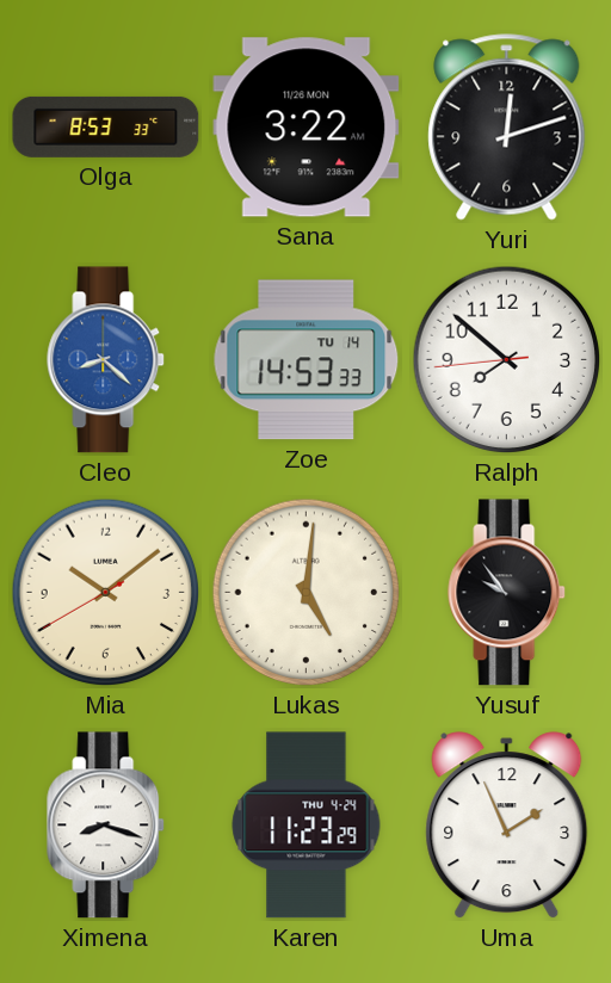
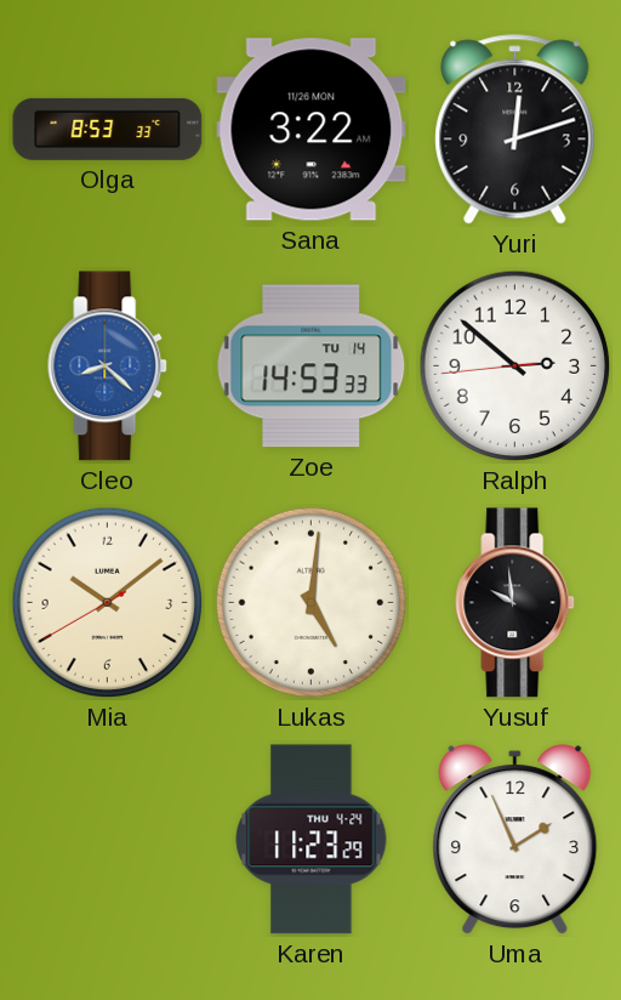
Ralph: 7:51 -> 2:51 (515, 367)
Yusuf: 9:54 -> 9:59 (515, 603)
Ximena: 8:18 -> none (106, 826)
